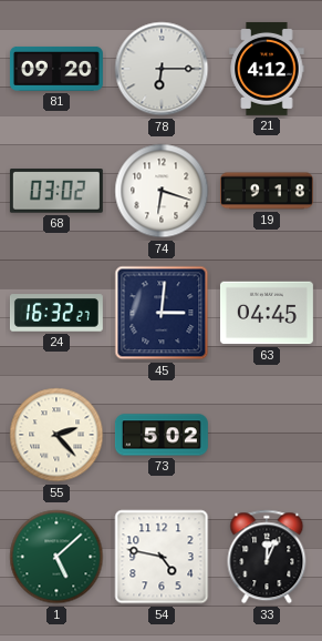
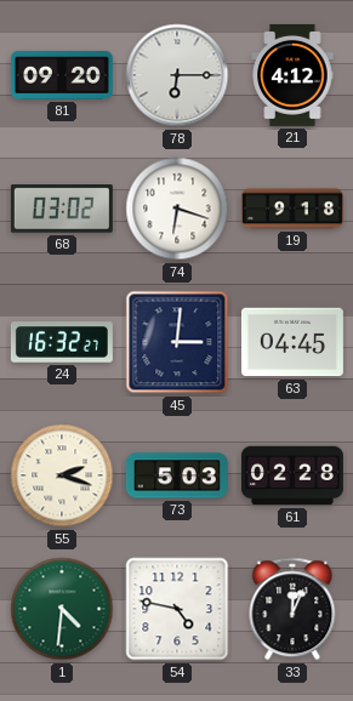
55: 2:23 -> 2:18 (62, 475)
73: 5:02 -> 5:03 (177, 475)
61: none -> 02:28 (292, 475)
1: 5:08 -> 4:31 (62, 609)
